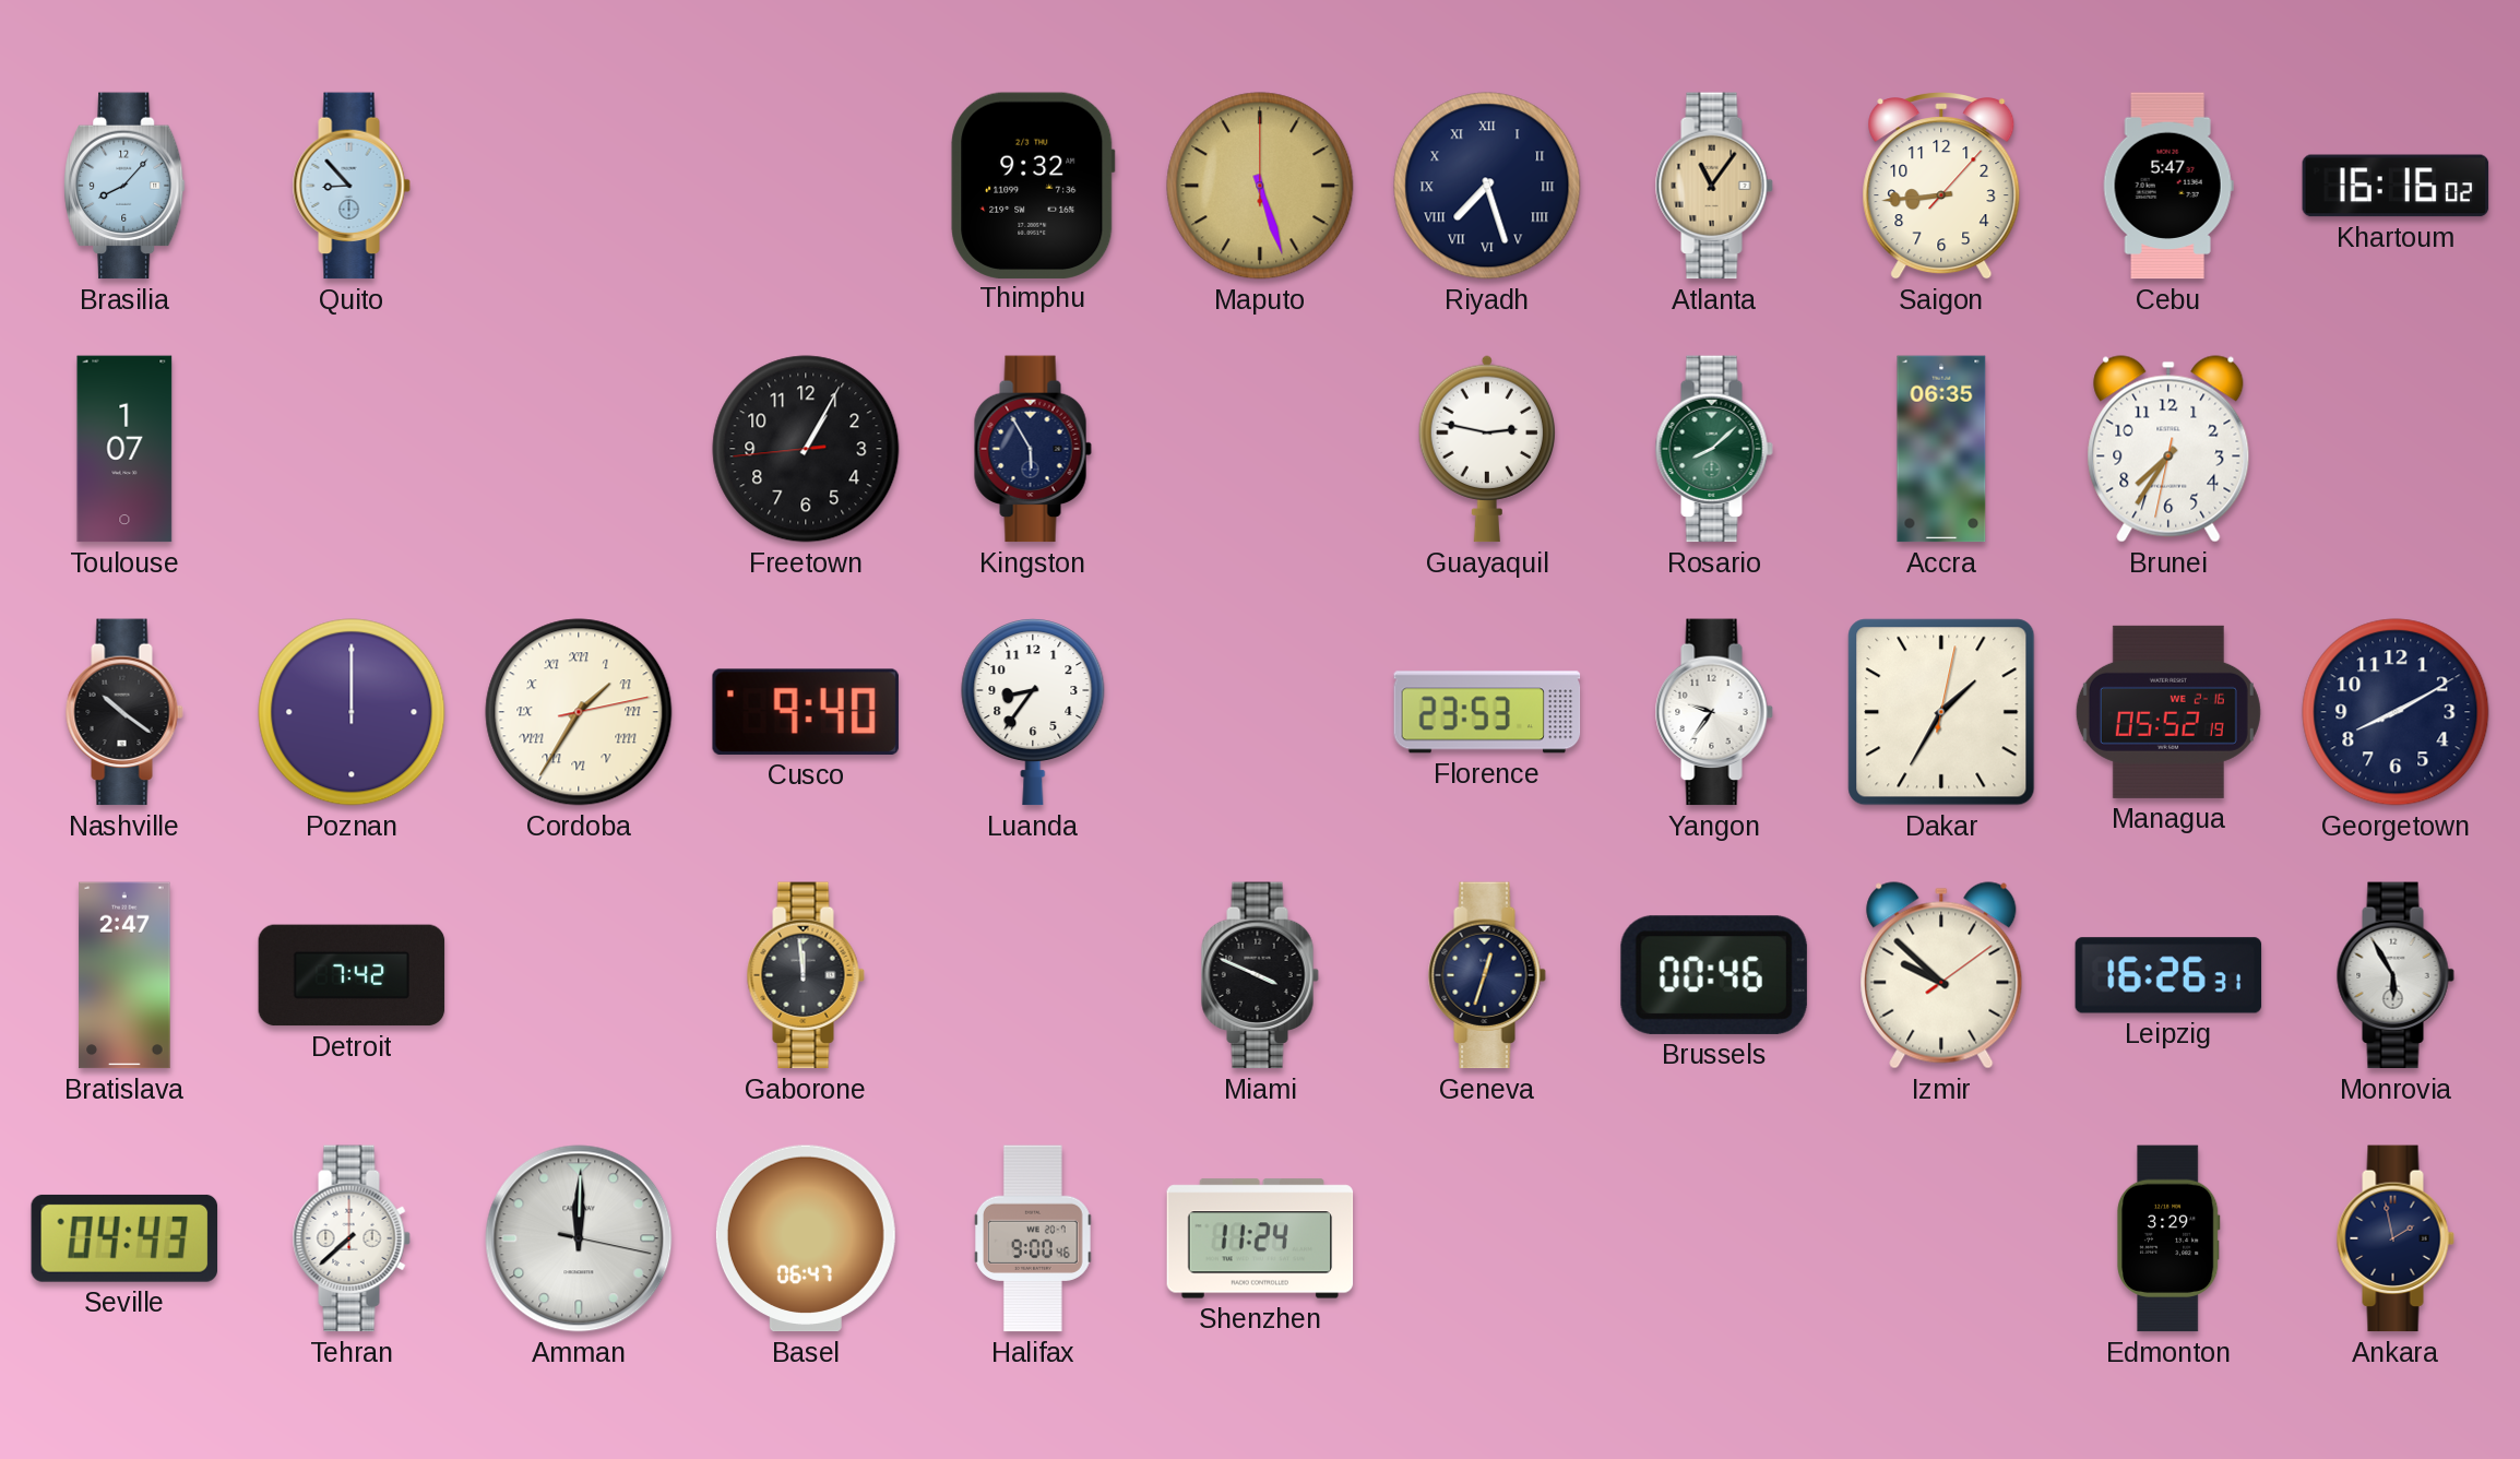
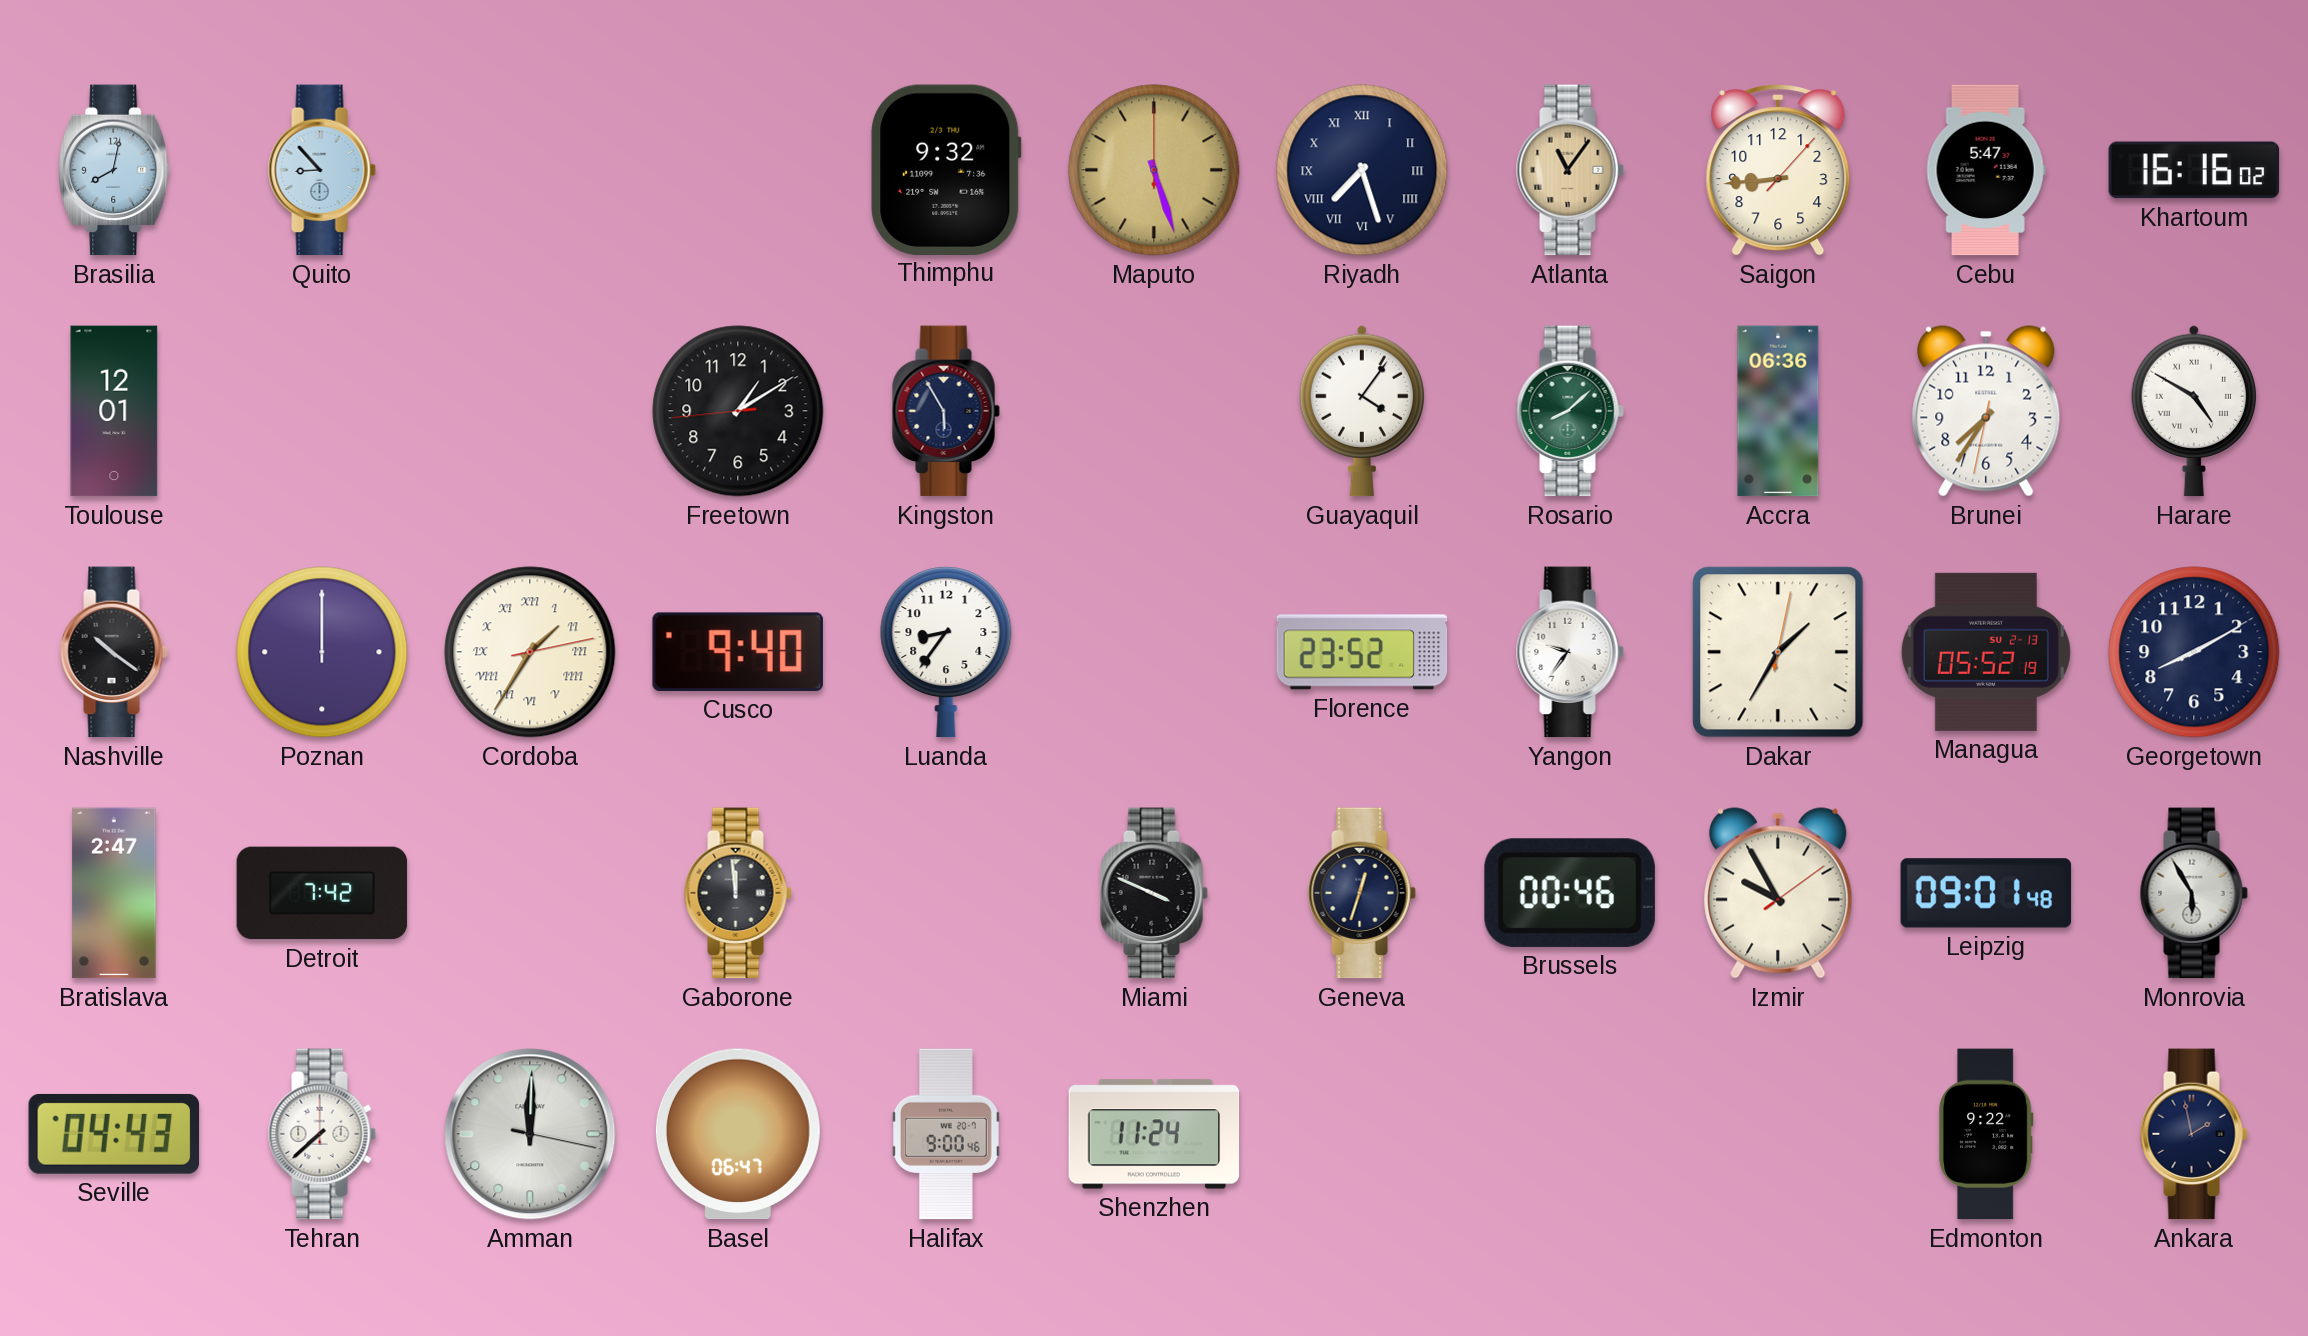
Brasilia: 8:07 -> 8:02 (114, 170)
Toulouse: 1:07 -> 12:01 (114, 411)
Freetown: 1:04 -> 1:09 (738, 411)
Guayaquil: 2:47 -> 4:06 (1361, 411)
Accra: 06:35 -> 06:36 (1778, 411)
Harare: none -> 4:50 (2193, 411)
Florence: 23:53 -> 23:52 (1362, 652)
Managua date: WE 2-16 -> SU 2-13 (1986, 652)
Izmir: 9:52 -> 9:55 (1778, 893)
Leipzig: 16:26 -> 09:01 (1986, 893)
Edmonton: 3:29 -> 9:22 (1986, 1134)
